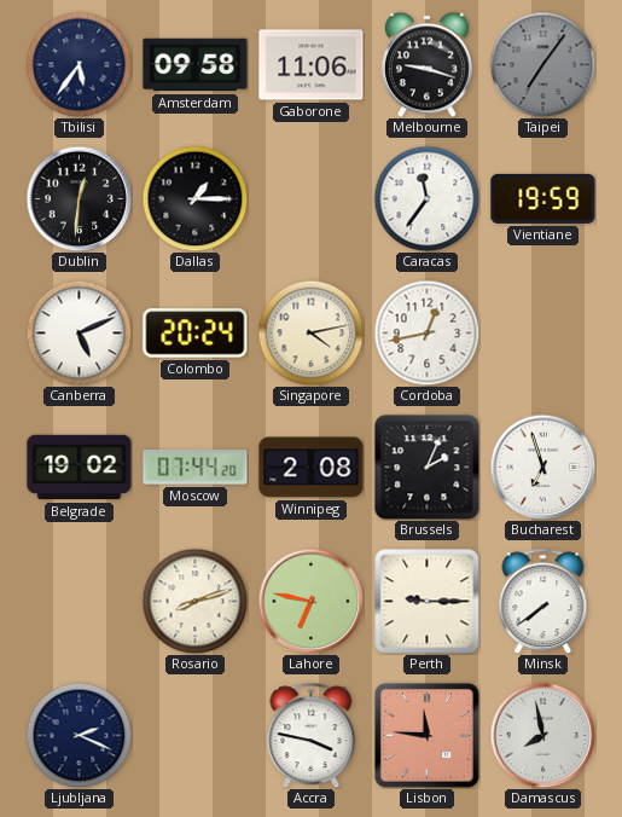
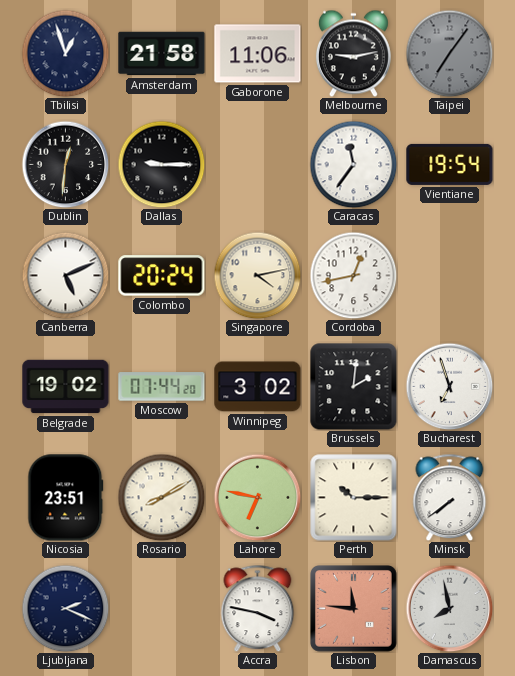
Tbilisi: 5:36 -> 12:57 (65, 53)
Amsterdam: 09:58 -> 21:58 (162, 54)
Melbourne: 9:18 -> 9:13 (353, 53)
Dallas: 1:15 -> 9:15 (161, 164)
Vientiane: 19:59 -> 19:54 (450, 164)
Winnipeg: 2:08 -> 3:02 (258, 387)
Brussels: 2:04 -> 2:01 (354, 387)
Nicosia: none -> 23:51 (66, 498)
Rosario: 8:12 -> 8:10 (161, 497)
Perth: 9:15 -> 10:15 (354, 498)
